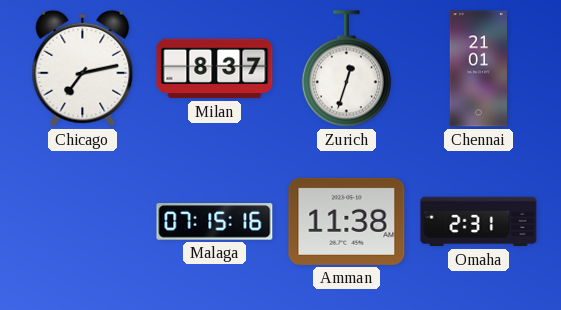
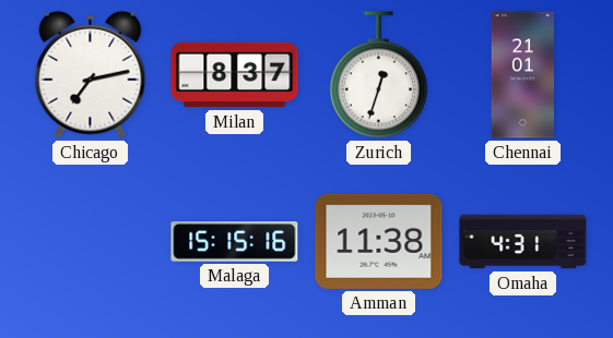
Malaga: 07:15 -> 15:15 (235, 242)
Omaha: 2:31 -> 4:31 (523, 242)
